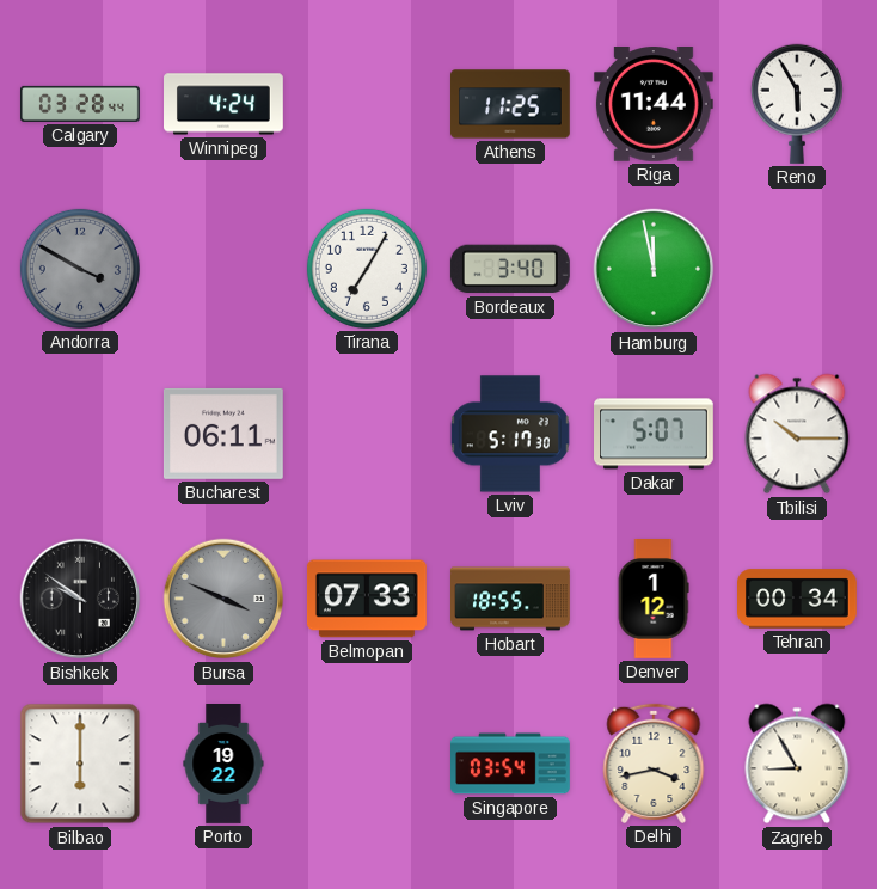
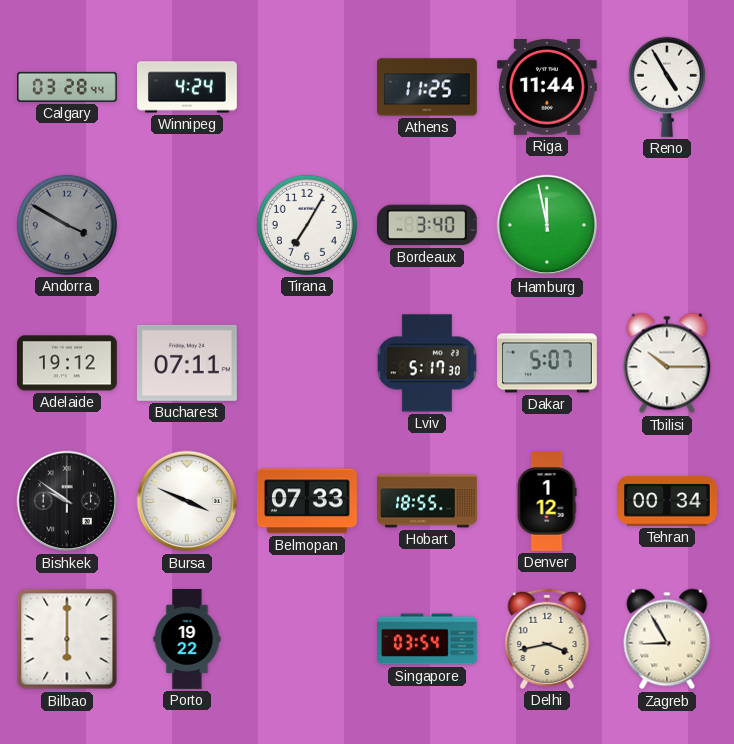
Reno: 5:55 -> 4:55 (667, 87)
Adelaide: none -> 19:12 (67, 363)
Bucharest: 06:11 -> 07:11 (187, 363)
Bursa dial: grey -> white (187, 501)
